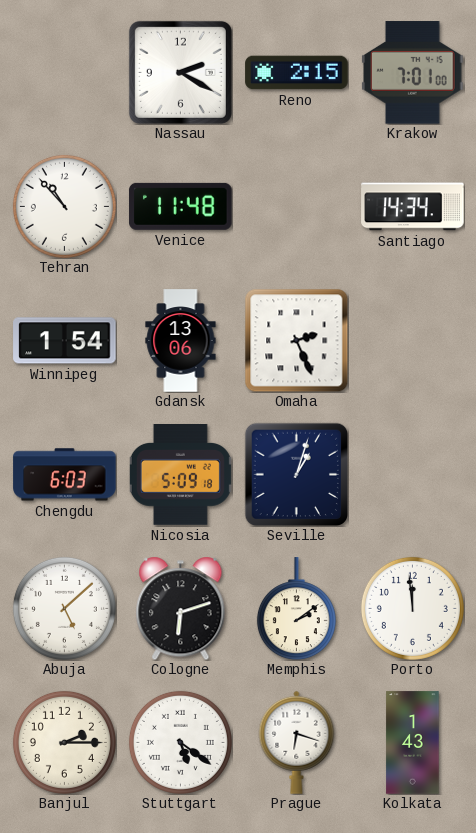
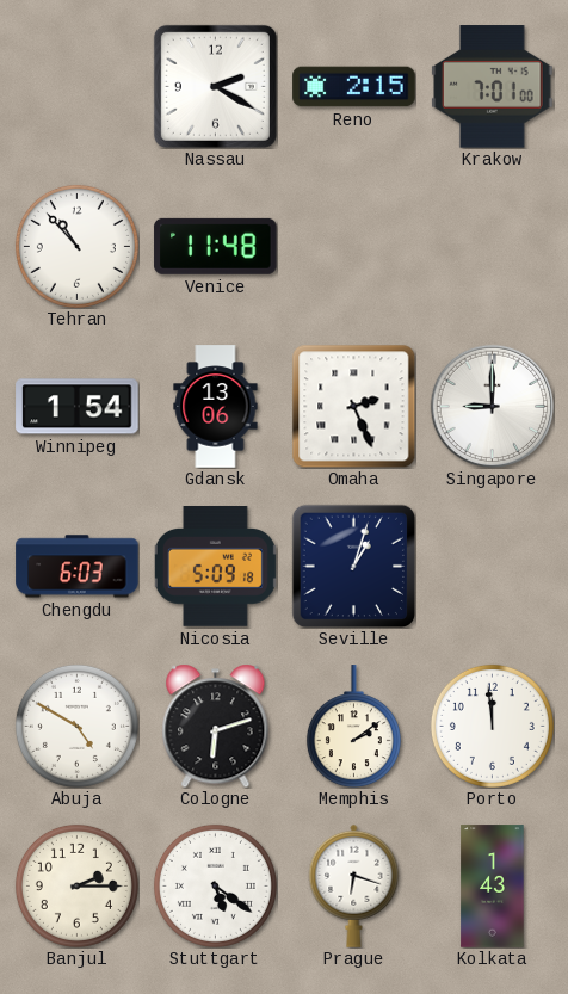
Santiago: 14:34 -> none (413, 207)
Singapore: none -> 9:00 (492, 406)
Abuja: 5:08 -> 4:50 (76, 726)
